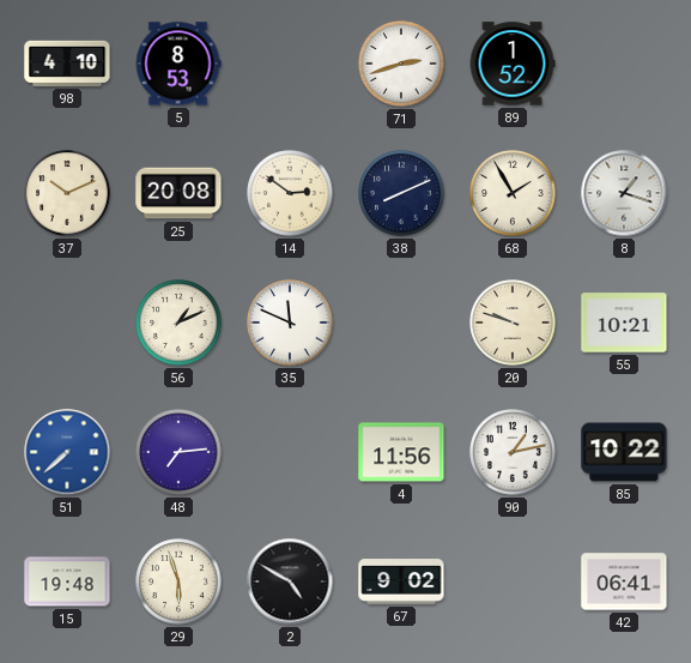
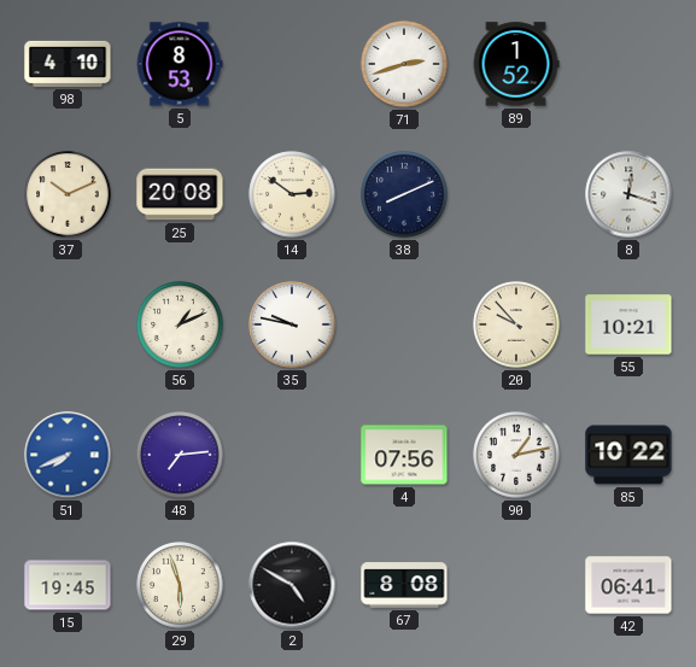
68: 1:55 -> none (513, 193)
8: 1:18 -> 12:18 (628, 194)
35: 11:49 -> 9:47 (292, 324)
20: 9:48 -> 9:53 (516, 324)
51: 7:38 -> 7:41 (68, 455)
4: 11:56 -> 07:56 (404, 455)
15: 19:48 -> 19:45 (68, 585)
67: 9:02 -> 8:08 (404, 585)
